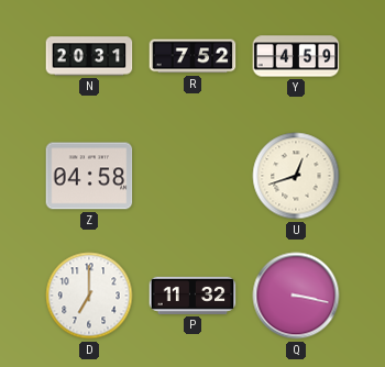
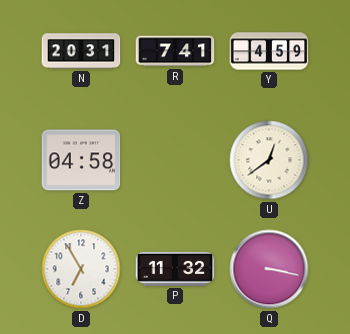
R: 7:52 -> 7:41 (175, 51)
U: 12:42 -> 12:39 (269, 160)
D: 7:00 -> 6:55 (81, 269)
